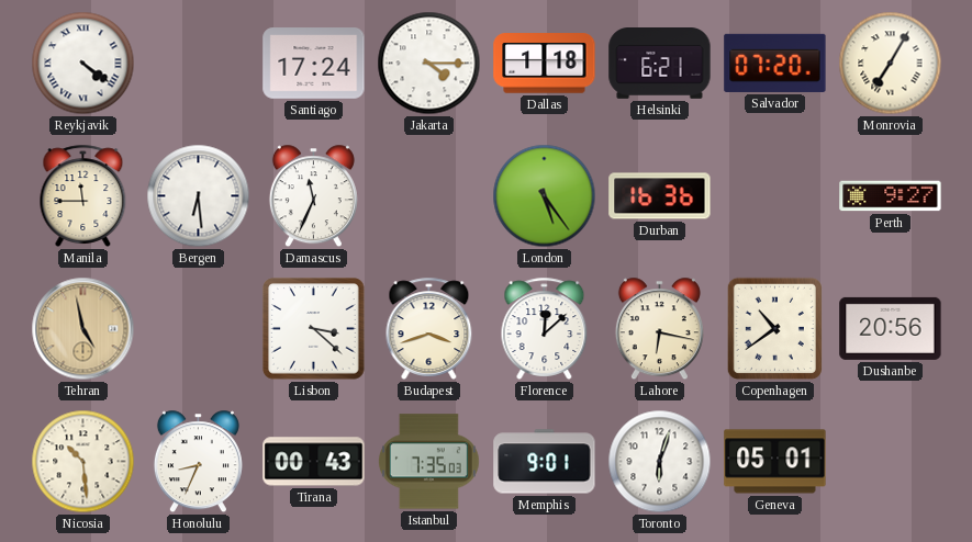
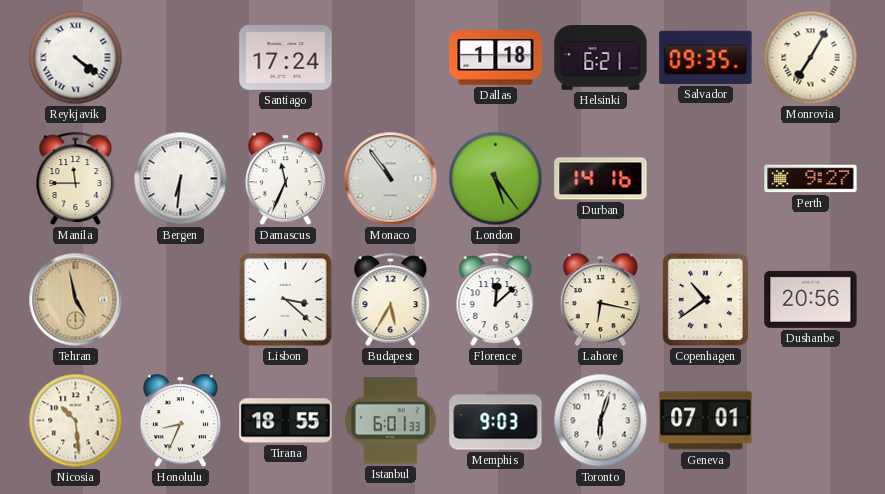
Jakarta: 4:15 -> none (429, 64)
Salvador: 07:20 -> 09:35 (706, 57)
Bergen: 6:29 -> 6:31 (181, 179)
Monaco: none -> 10:54 (391, 179)
Durban: 16:36 -> 14:16 (601, 179)
Budapest: 3:42 -> 5:35 (391, 299)
Tirana: 00:43 -> 18:55 (286, 421)
Istanbul: 7:35 -> 6:01 (390, 421)
Memphis: 9:01 -> 9:03 (496, 421)
Geneva: 05:01 -> 07:01 (706, 421)
